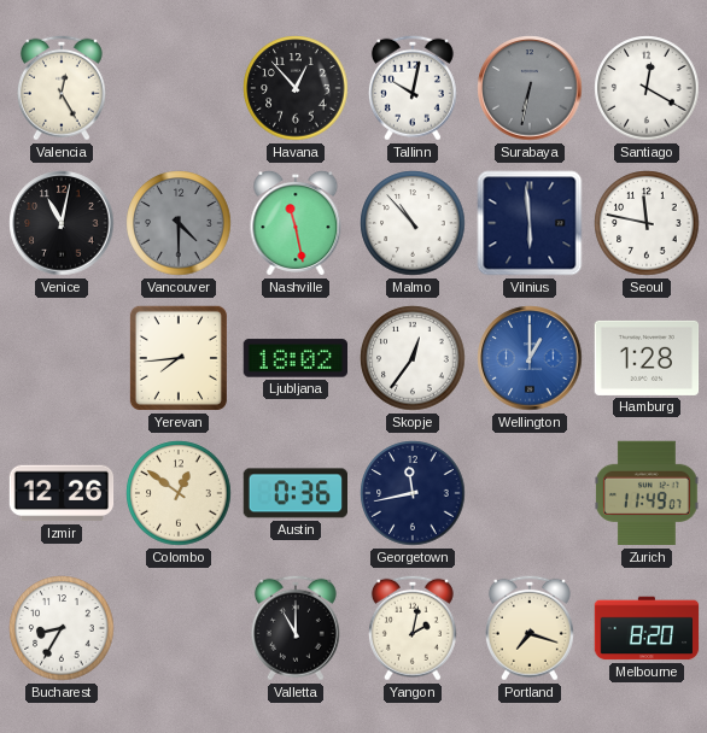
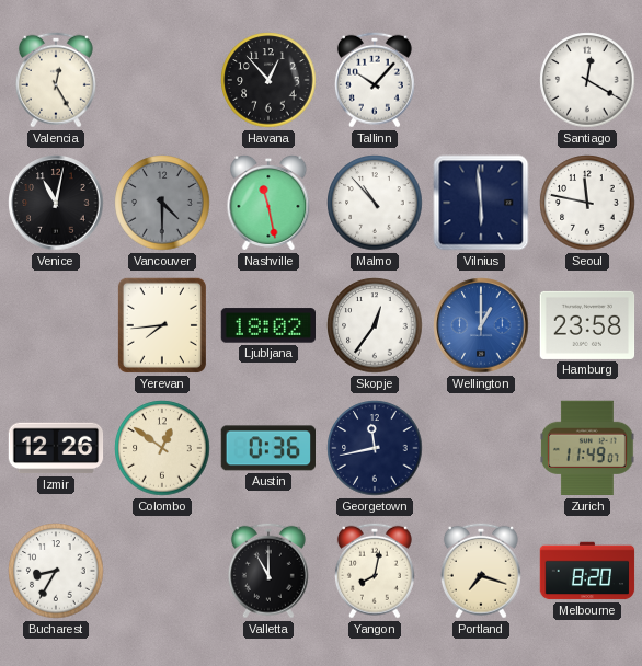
Tallinn: 10:02 -> 10:07 (375, 80)
Surabaya: 6:32 -> none (530, 88)
Hamburg: 1:28 -> 23:58 (587, 325)
Yangon: 2:02 -> 8:02 (375, 571)
